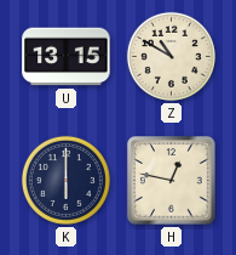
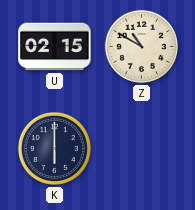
U: 13:15 -> 02:15 (55, 47)
H: 12:47 -> none (172, 181)
